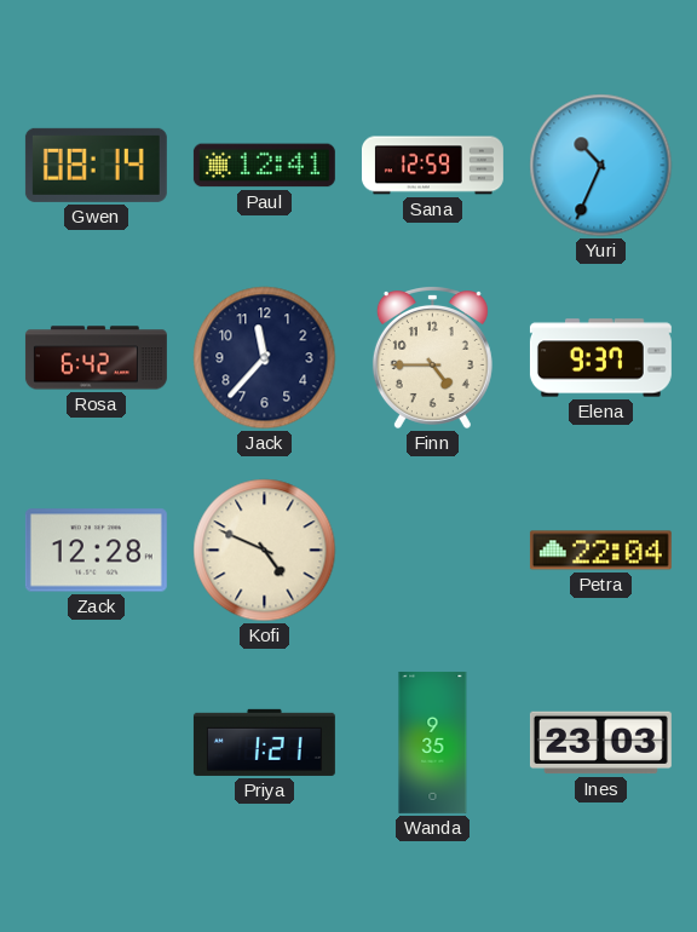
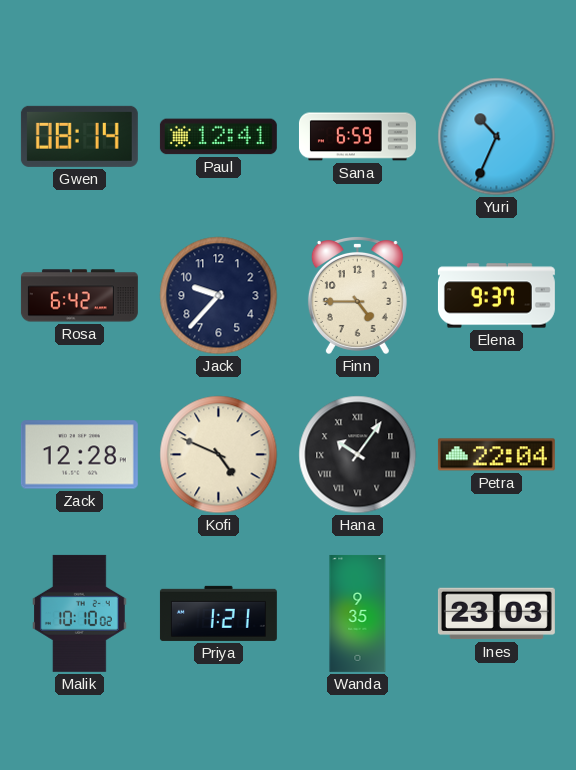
Sana: 12:59 -> 6:59 (357, 137)
Jack: 11:37 -> 9:37 (219, 296)
Hana: none -> 10:06 (358, 455)
Malik: none -> 10:10 (80, 613)
